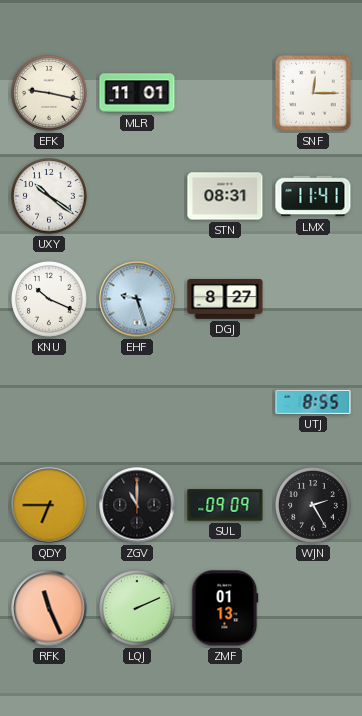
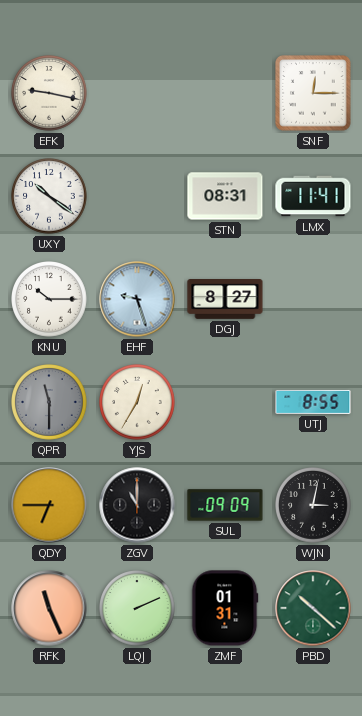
MLR: 11:01 -> none (137, 93)
KNU: 10:19 -> 10:15 (50, 300)
QPR: none -> 11:30 (50, 403)
YJS: none -> 12:35 (138, 403)
WJN: 2:25 -> 3:02 (314, 506)
ZMF: 01:13 -> 01:31 (225, 608)
PBD: none -> 10:22 (313, 608)
